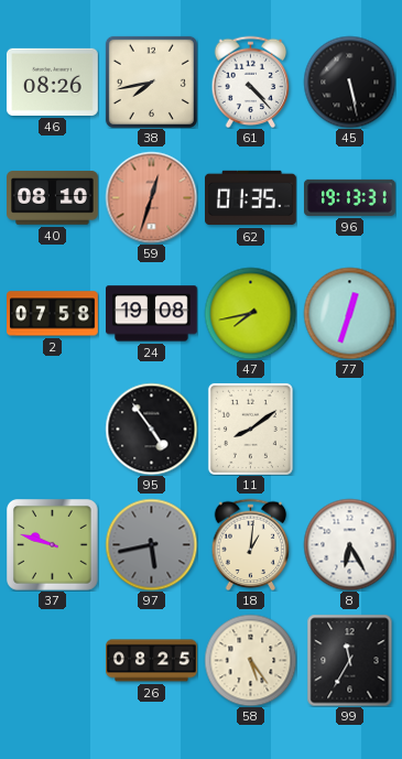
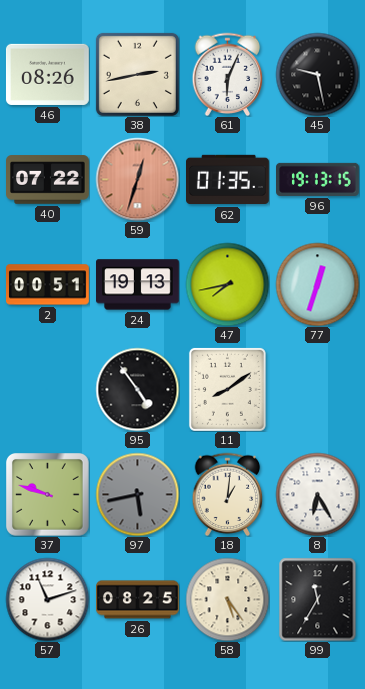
38: 7:43 -> 2:43 (137, 74)
61: 4:23 -> 6:04 (228, 74)
45: 5:28 -> 9:28 (317, 74)
40: 08:10 -> 07:22 (48, 180)
96: 19:13:31 -> 19:13:15 (318, 179)
2: 07:58 -> 00:51 (48, 285)
24: 19:08 -> 19:13 (138, 285)
57: none -> 11:12 (47, 599)
